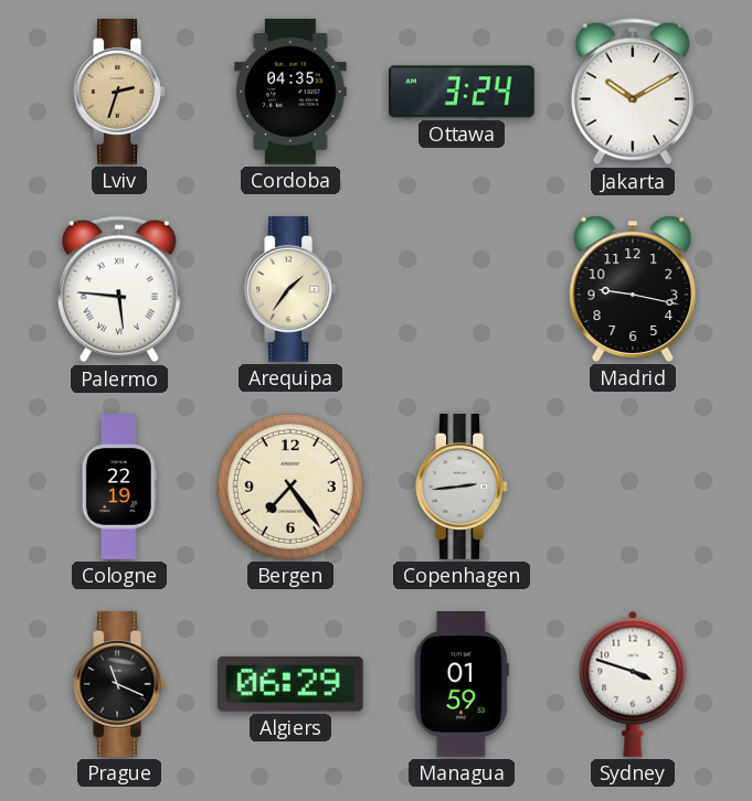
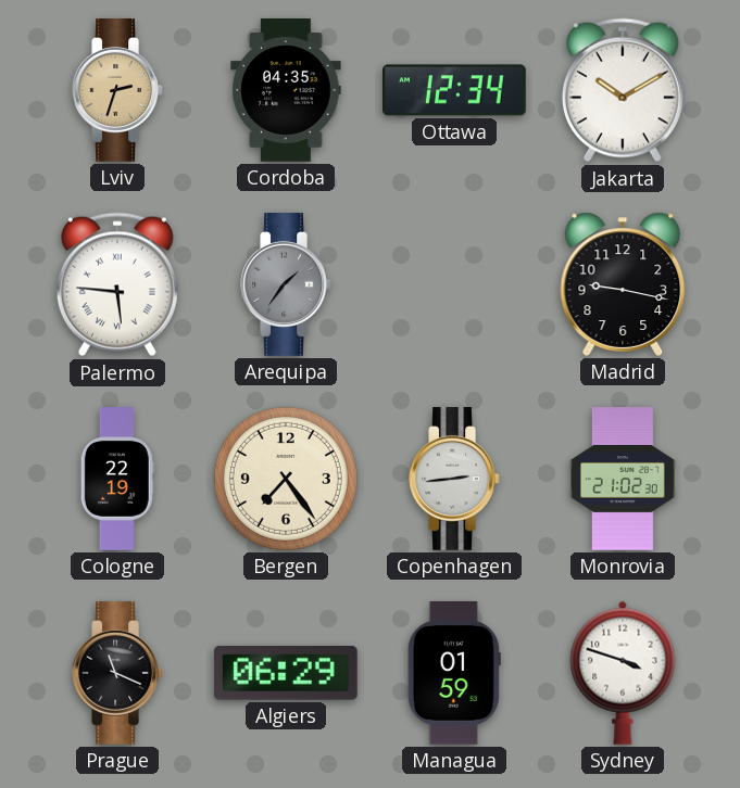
Ottawa: 3:24 -> 12:34 (455, 90)
Arequipa dial: cream -> grey (286, 285)
Monrovia: none -> 21:02 (624, 479)
